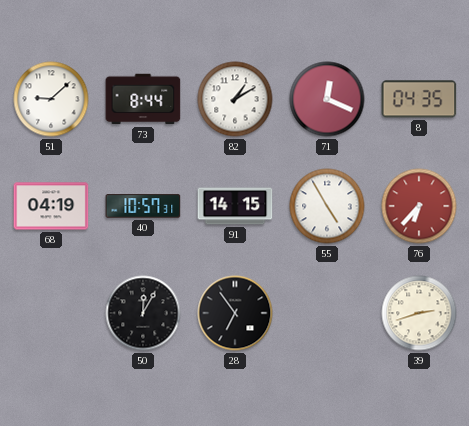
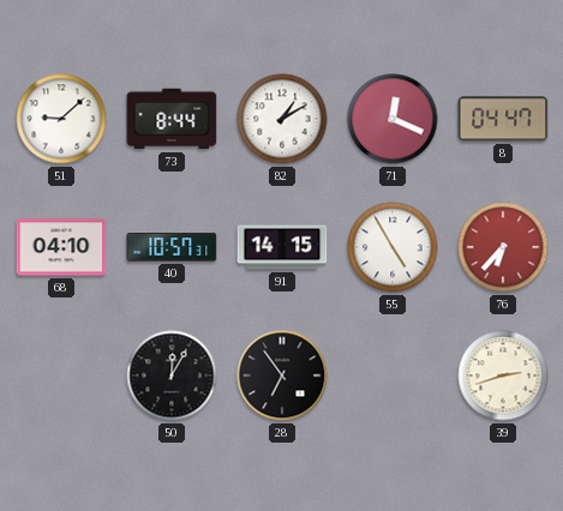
8: 04:35 -> 04:47 (503, 119)
68: 04:19 -> 04:10 (61, 247)
